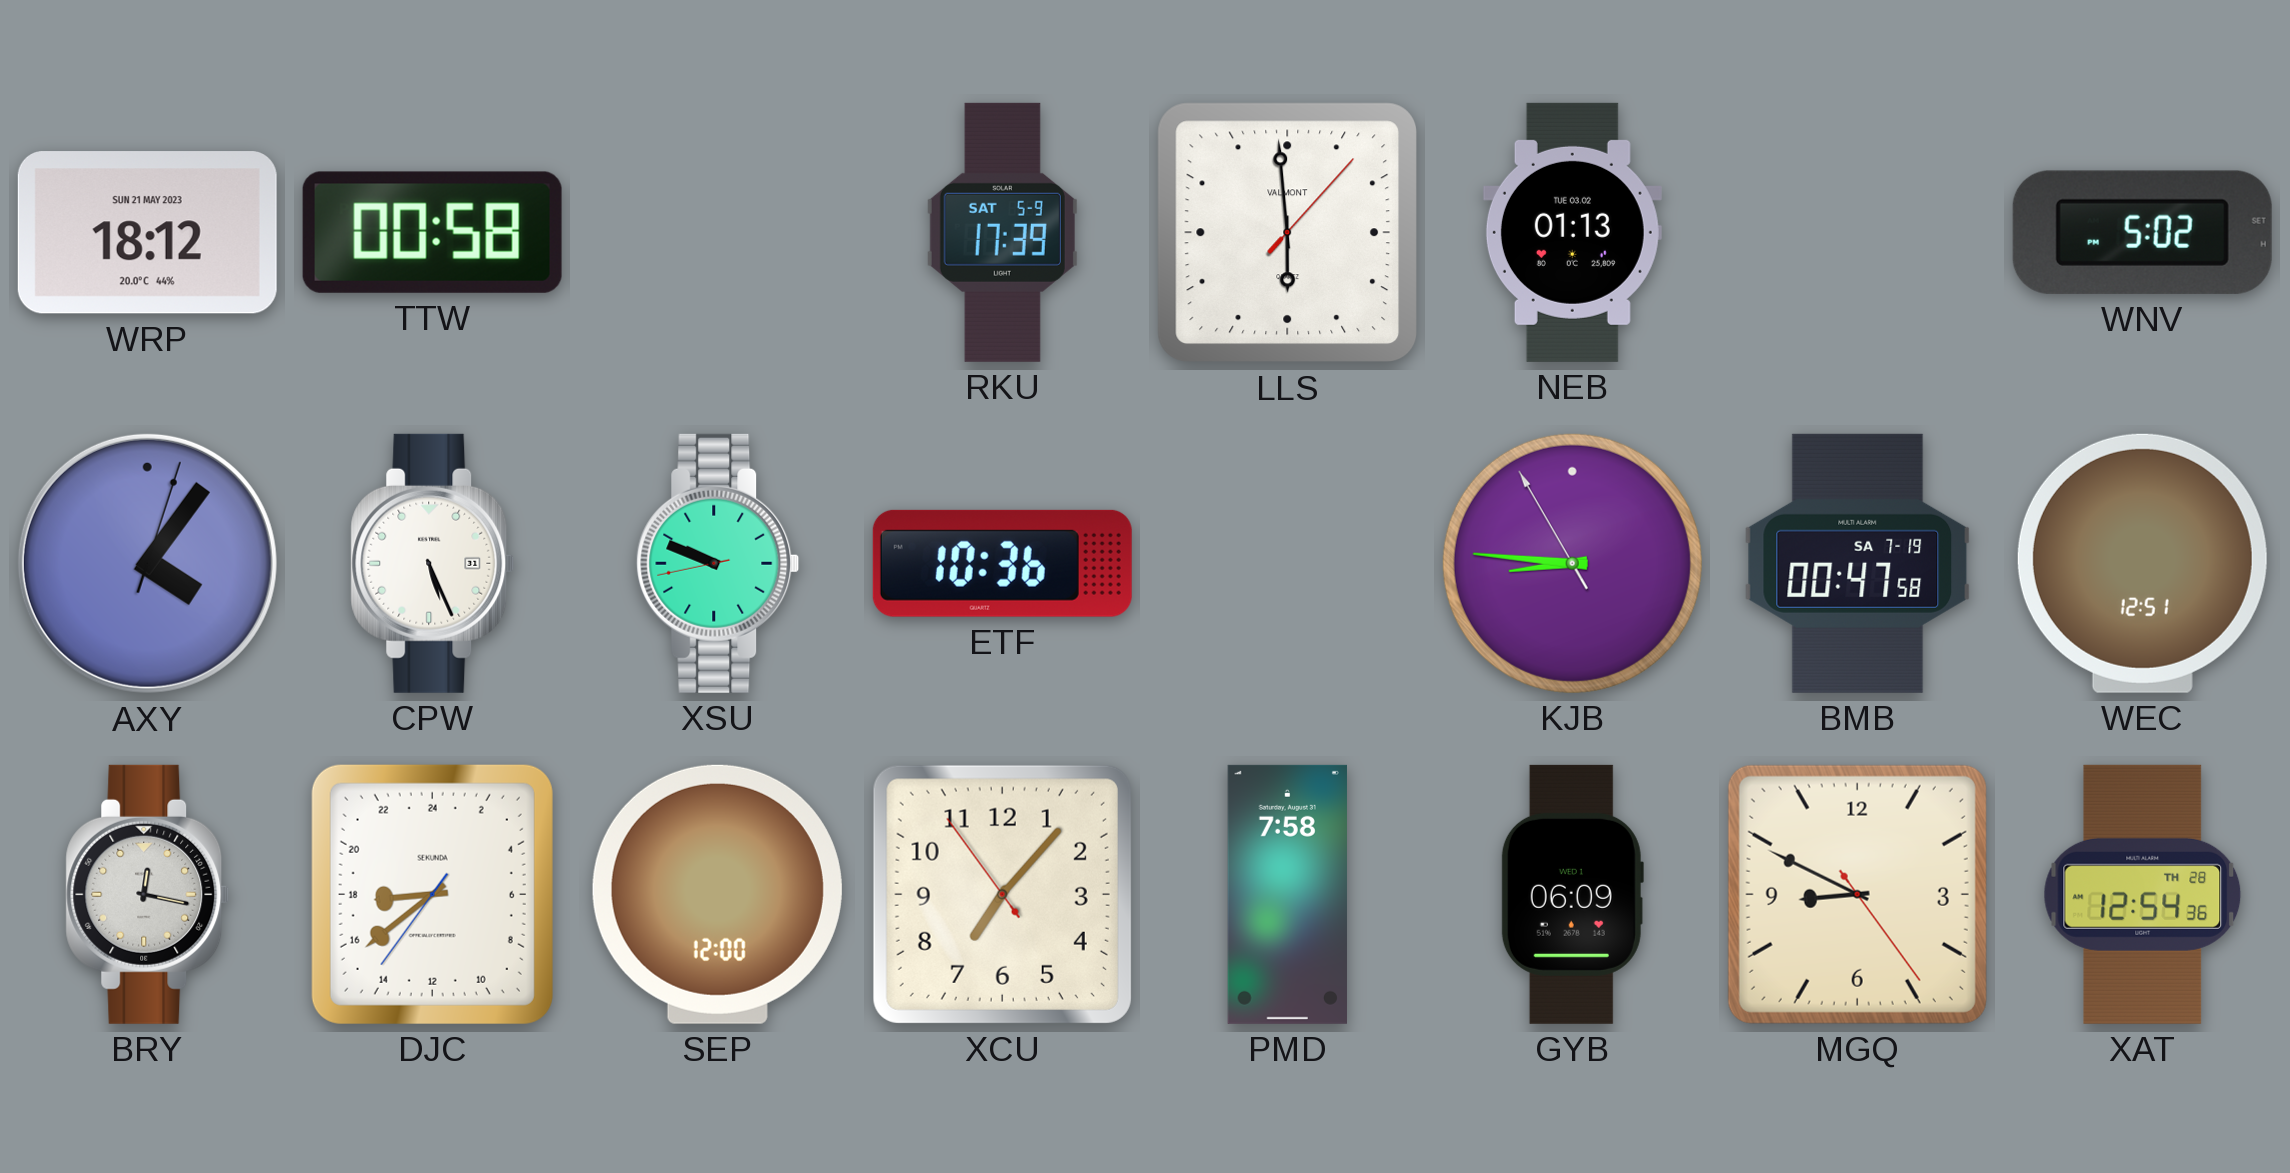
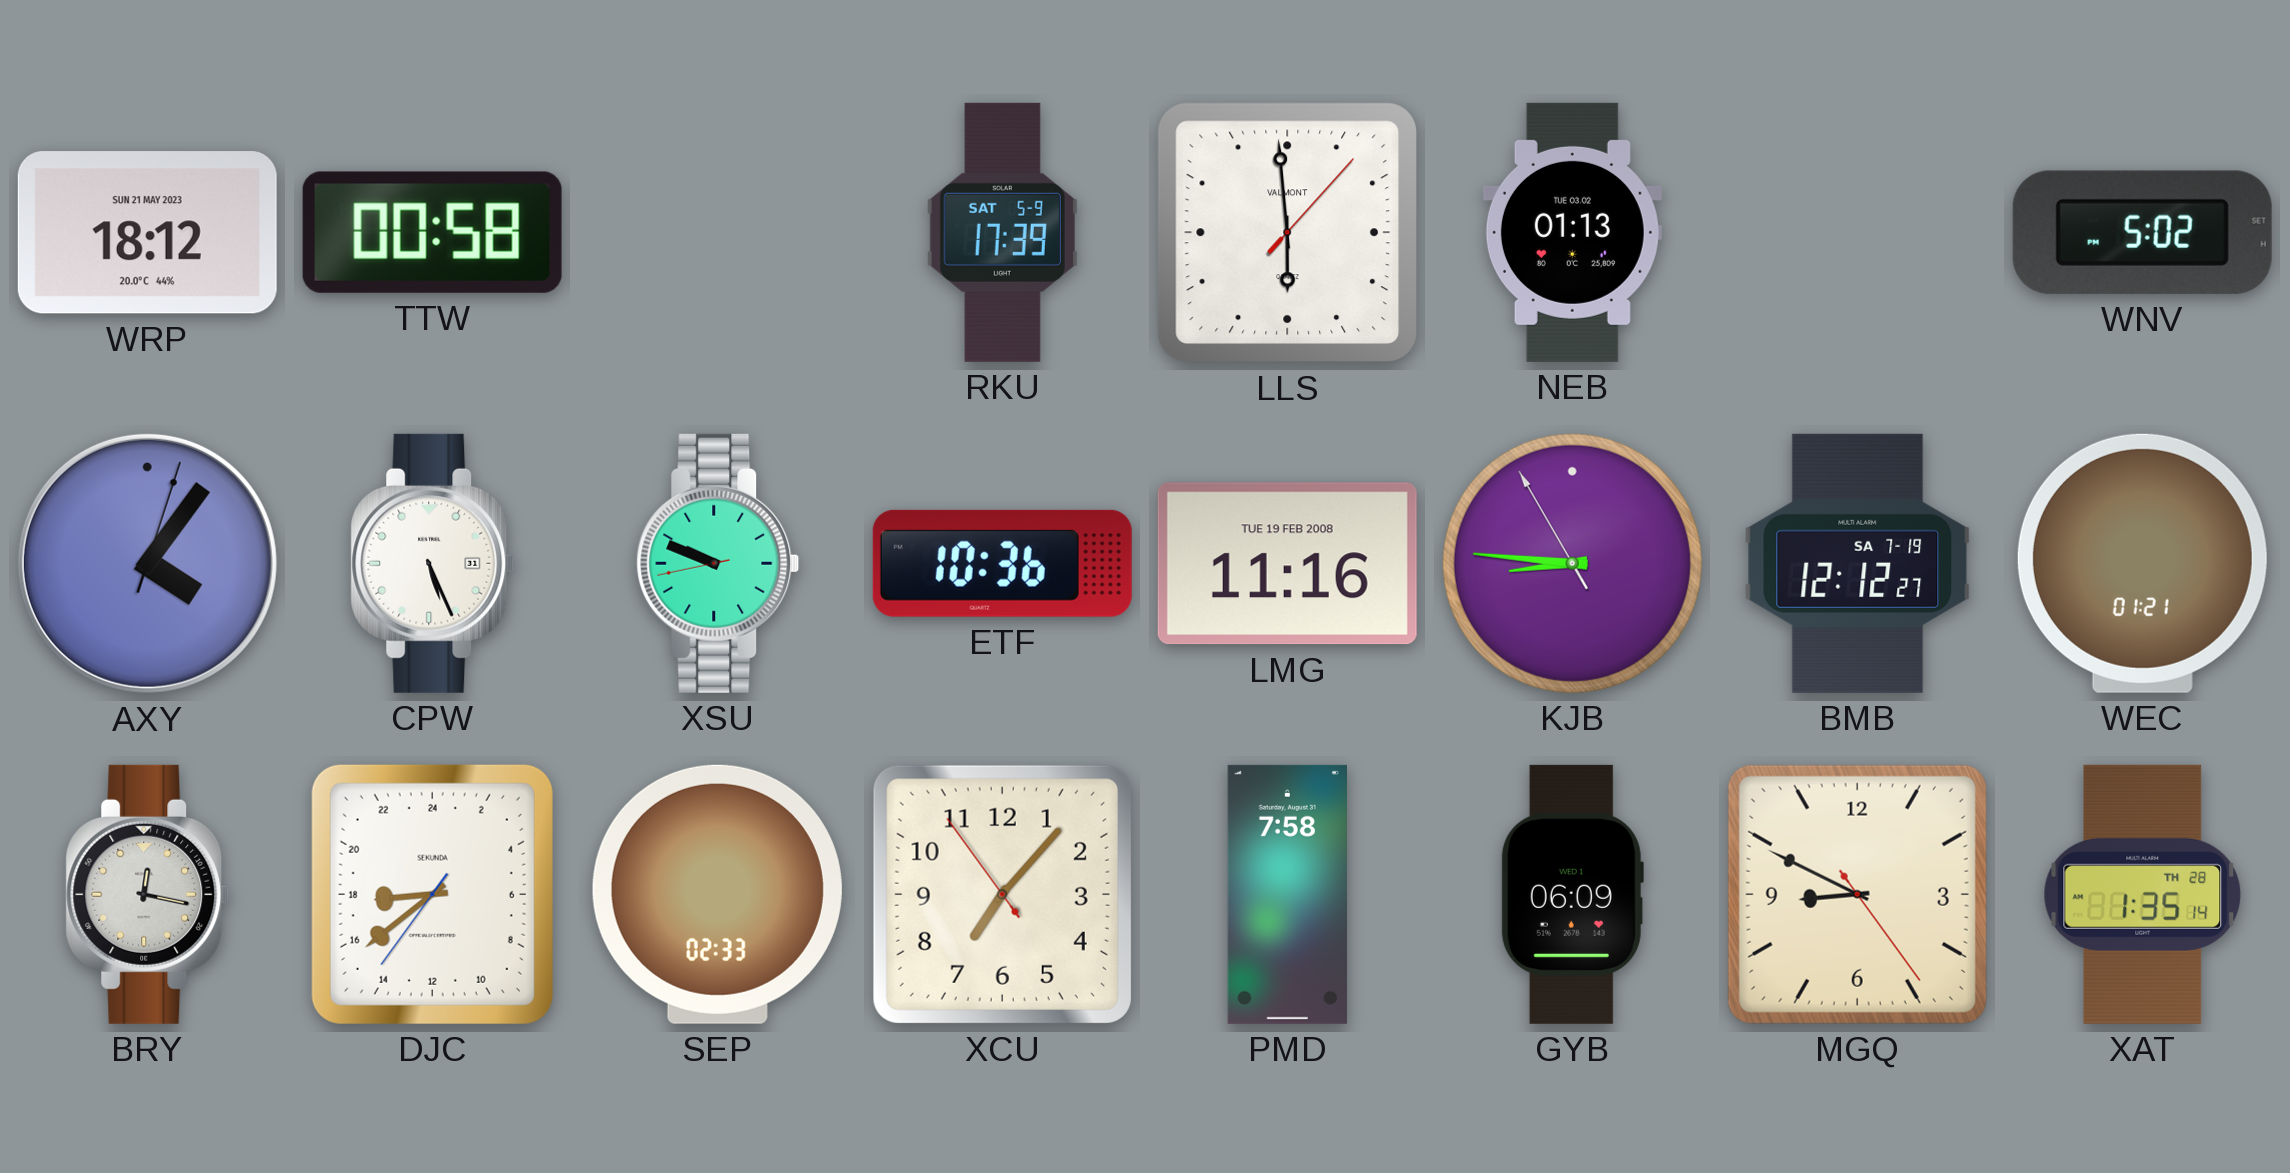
LMG: none -> 11:16 (1287, 564)
BMB: 00:47 -> 12:12 (1858, 563)
WEC: 12:51 -> 01:21 (2142, 563)
SEP: 12:00 -> 02:33 (717, 894)
XAT: 12:54 -> 1:35 (2143, 894)
